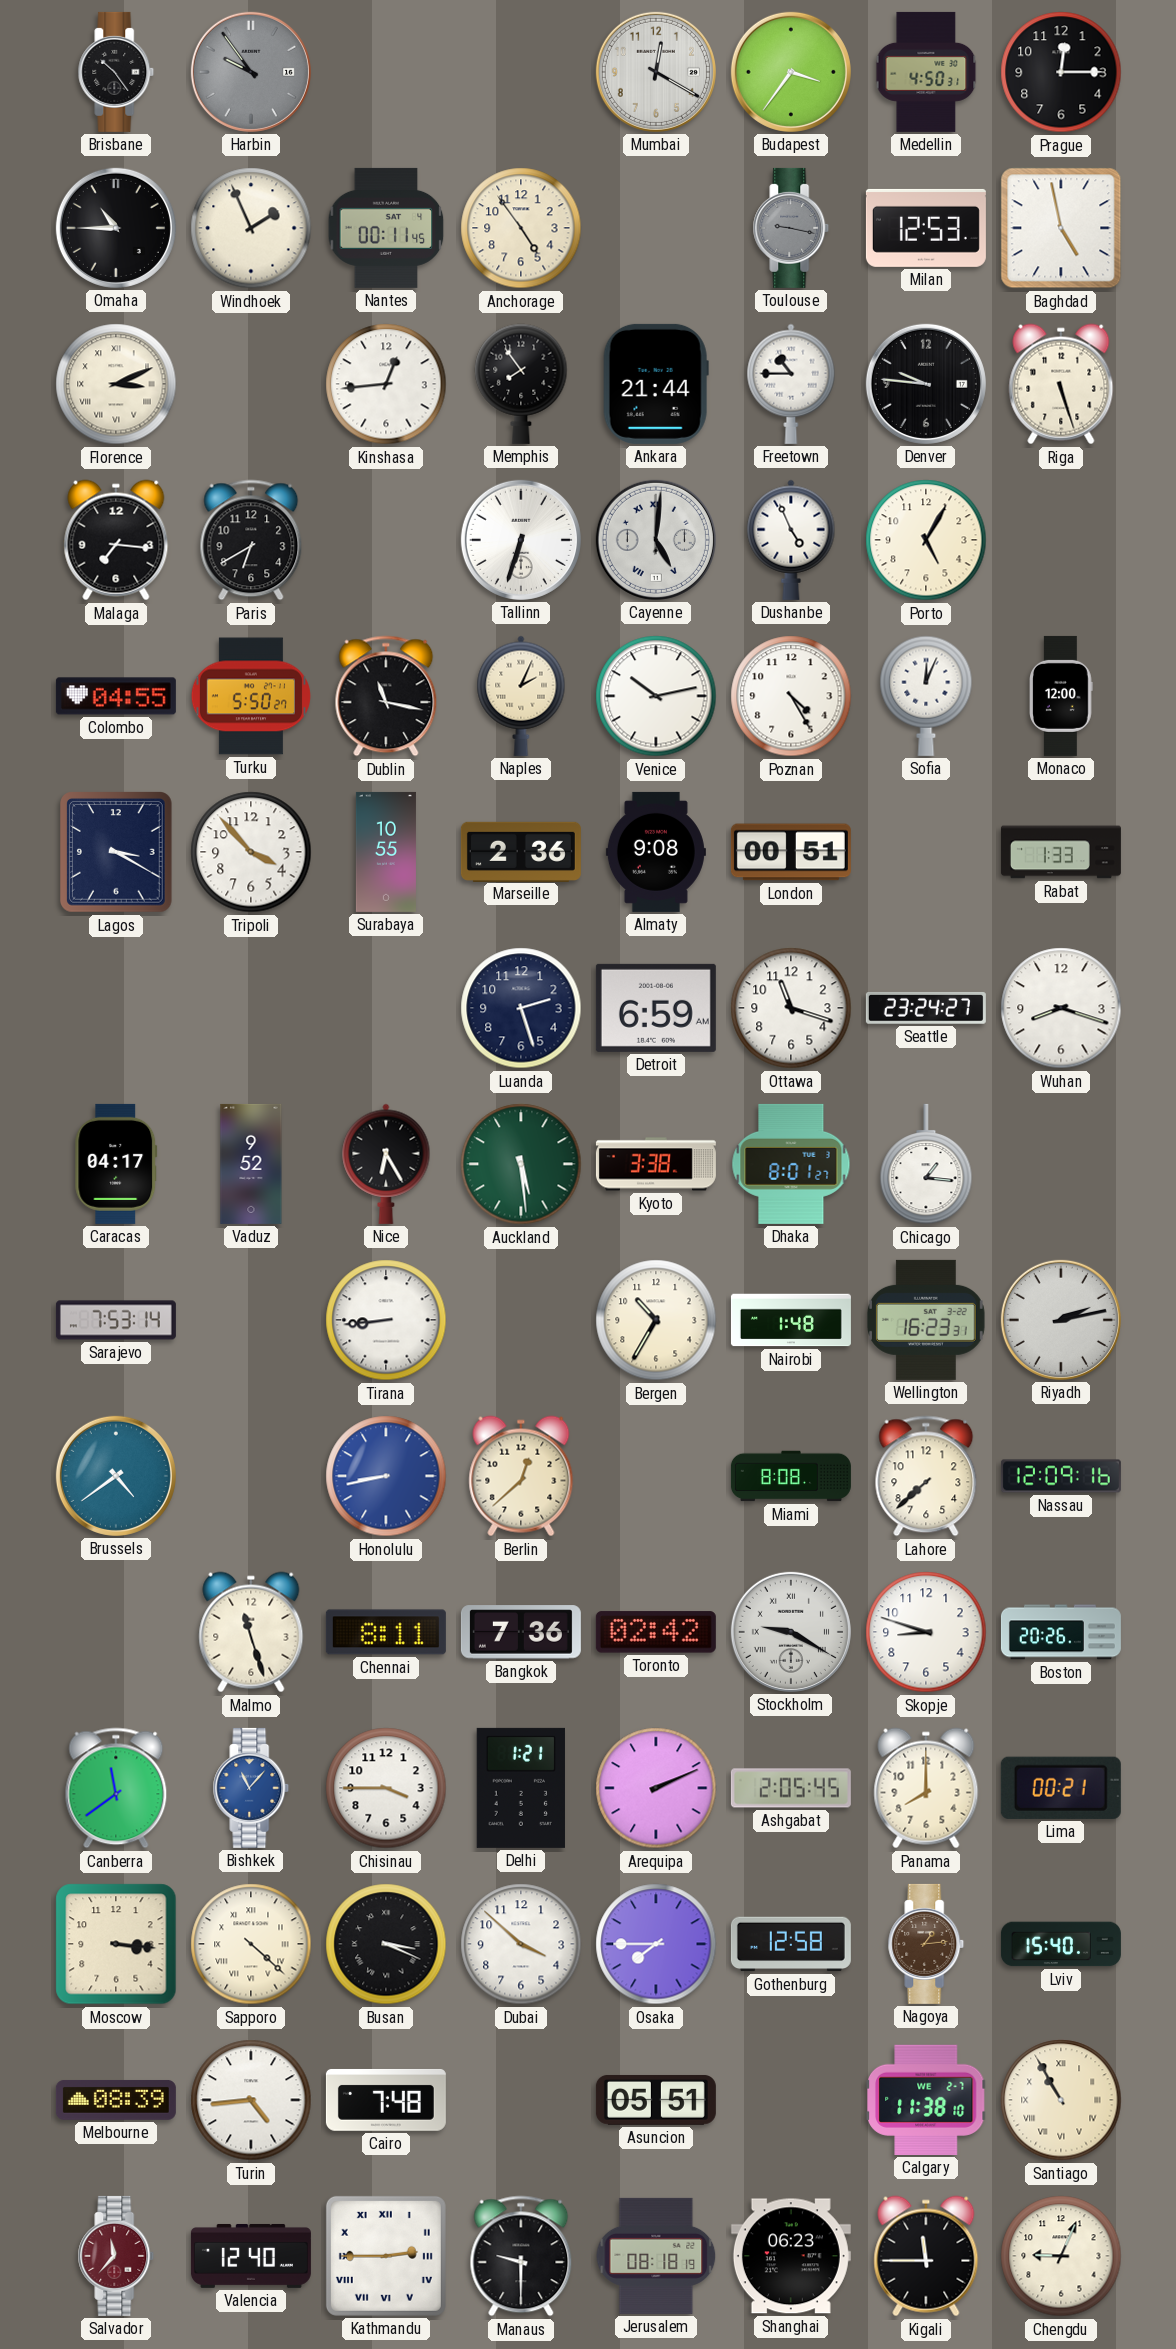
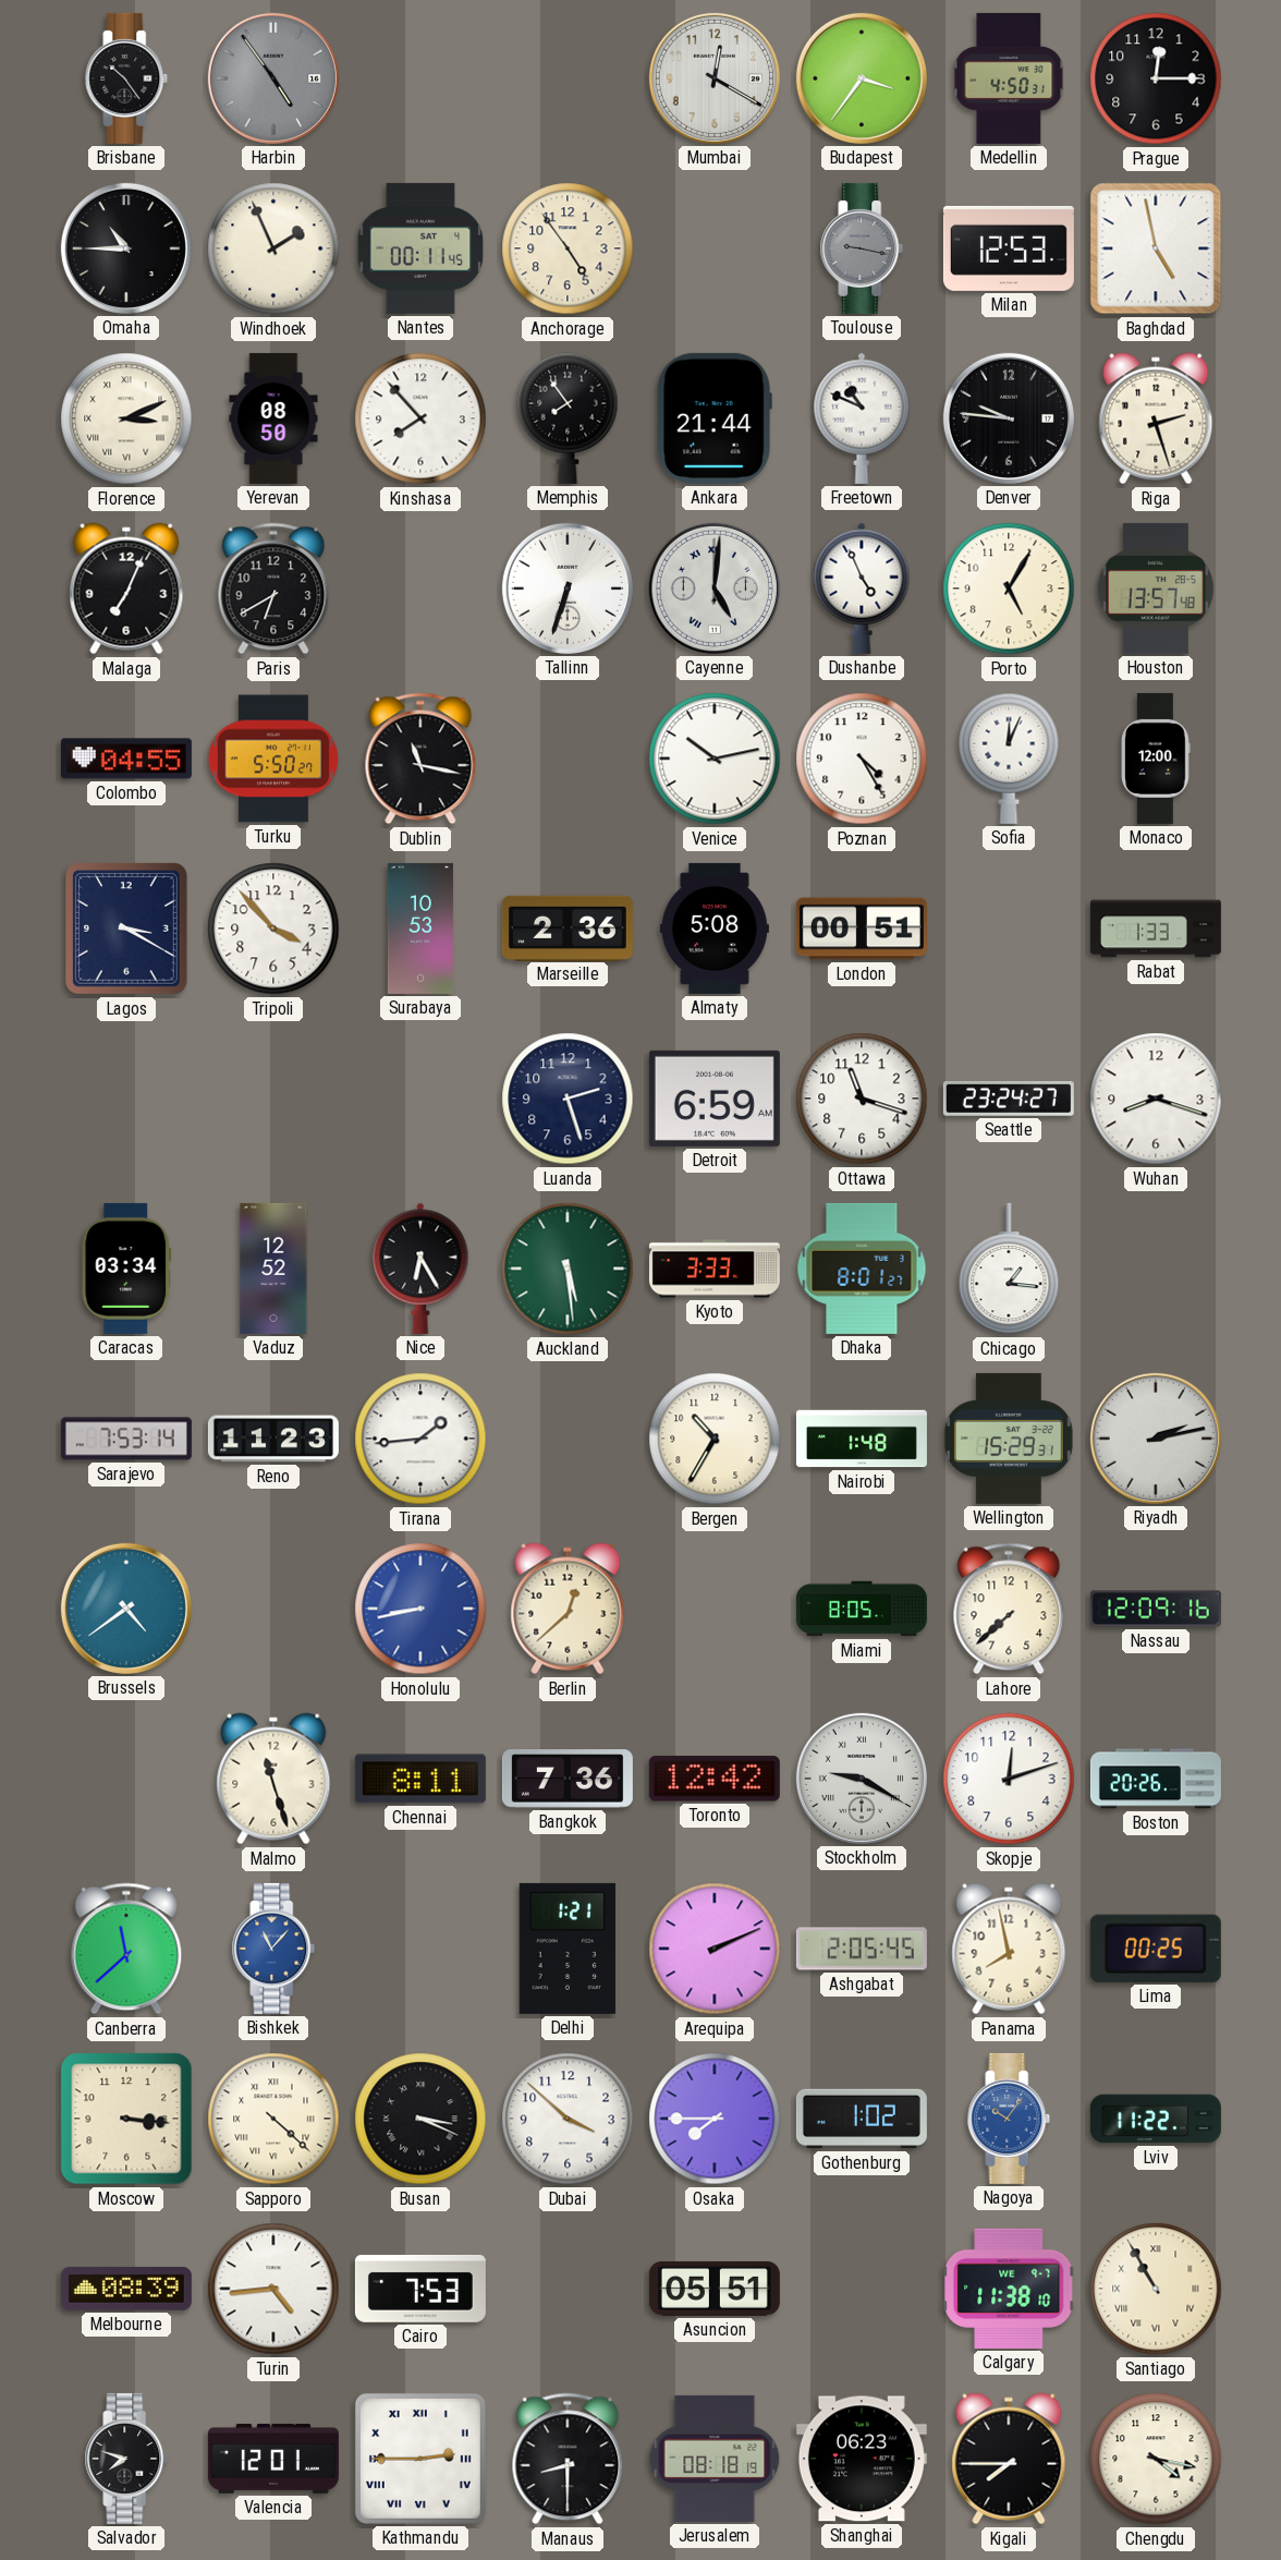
Harbin: 9:54 -> 4:54 (273, 78)
Yerevan: none -> 08:50 (273, 418)
Kinshasa: 12:44 -> 7:53 (420, 418)
Freetown: 10:45 -> 10:49 (862, 418)
Riga: 5:27 -> 2:27 (1156, 418)
Malaga: 7:16 -> 7:04 (126, 589)
Houston: none -> 13:57 (1156, 589)
Naples: 2:04 -> none (521, 696)
Surabaya: 10:55 -> 10:53 (420, 929)
Almaty: 9:08 -> 5:08 (715, 929)
Caracas: 04:17 -> 03:34 (126, 1269)
Vaduz: 9:52 -> 12:52 (273, 1269)
Kyoto: 3:38 -> 3:33 (715, 1269)
Reno: none -> 11:23 (273, 1439)
Tirana: 8:44 -> 1:44 (420, 1439)
Wellington: 16:23 -> 15:29 (1009, 1439)
Miami: 8:08 -> 8:05 (862, 1609)
Toronto: 02:42 -> 12:42 (715, 1779)
Skopje: 8:48 -> 12:12 (1009, 1779)
Canberra: 11:39 -> 11:38 (126, 1949)
Chisinau: 3:45 -> none (386, 1788)
Panama: 8:00 -> 7:58 (1009, 1949)
Lima: 00:21 -> 00:25 (1156, 1949)
Gothenburg: 12:58 -> 1:02 (862, 2119)
Nagoya: 1:14 -> 10:06 (1009, 2119)
Nagoya dial: brown -> blue (1009, 2119)
Lviv: 15:40 -> 11:22 (1156, 2119)
Cairo: 7:48 -> 7:53 (420, 2289)
Calgary date: WE 2-7 -> WE 9-7 (1010, 2289)
Salvador: 11:37 -> 7:48 (126, 2459)
Salvador dial: burgundy -> black (126, 2459)
Valencia: 12:40 -> 12:01 (273, 2459)
Manaus: 9:30 -> 8:30 (568, 2459)
Kigali: 11:45 -> 7:45 (1009, 2459)
Chengdu: 9:04 -> 4:17 (1156, 2459)
